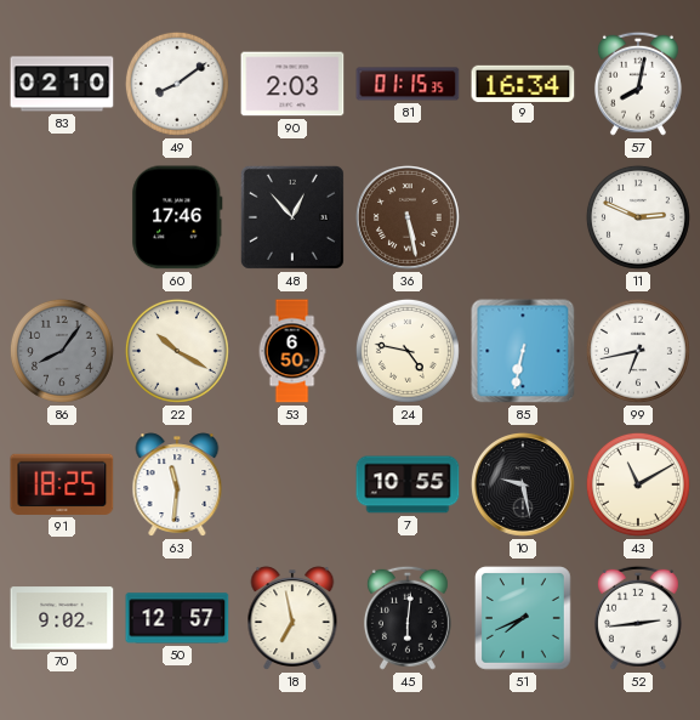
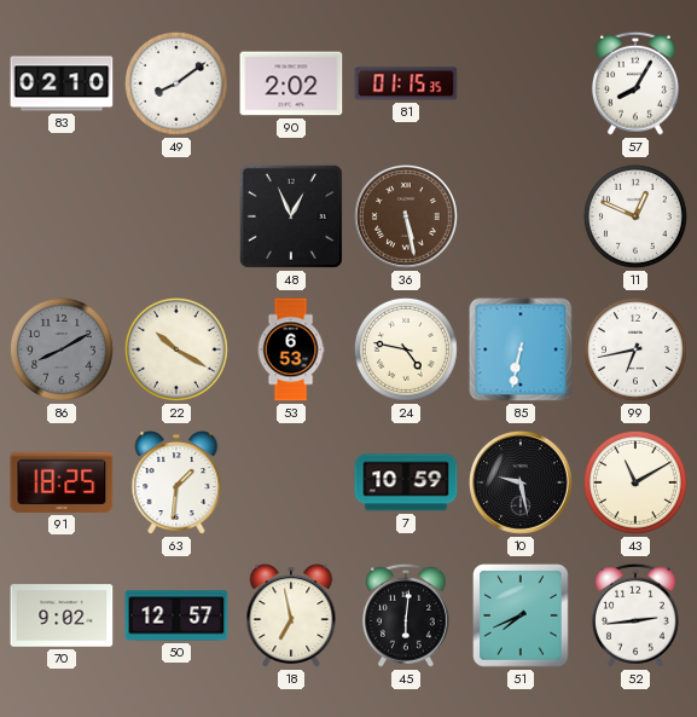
90: 2:03 -> 2:02 (291, 83)
9: 16:34 -> none (523, 83)
57: 8:02 -> 8:05 (635, 83)
60: 17:46 -> none (177, 217)
48: 12:53 -> 12:56 (291, 216)
11: 2:49 -> 12:49 (635, 216)
86: 8:06 -> 8:10 (62, 349)
53: 6:50 -> 6:53 (291, 349)
63: 11:31 -> 1:31 (176, 482)
7: 10:55 -> 10:59 (406, 482)
